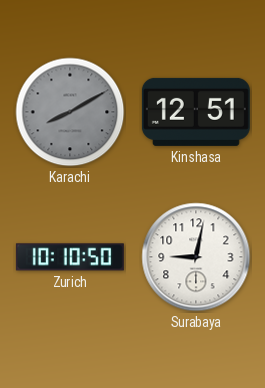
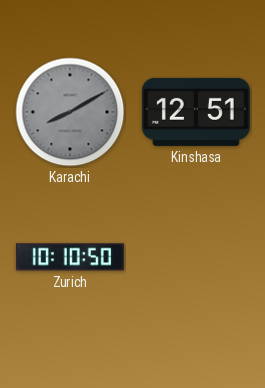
Surabaya: 9:02 -> none (196, 257)
